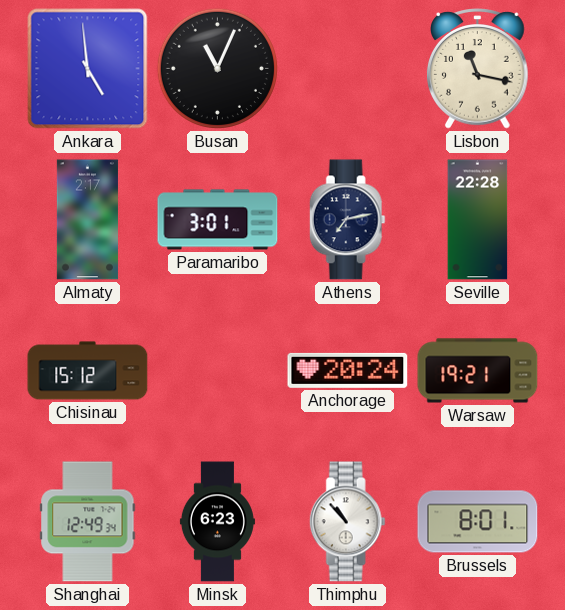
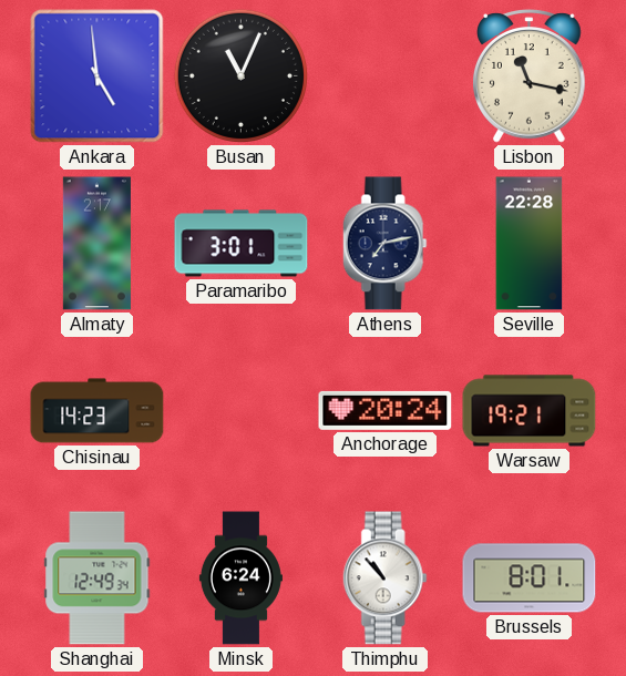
Chisinau: 15:12 -> 14:23 (98, 411)
Minsk: 6:23 -> 6:24 (240, 578)
